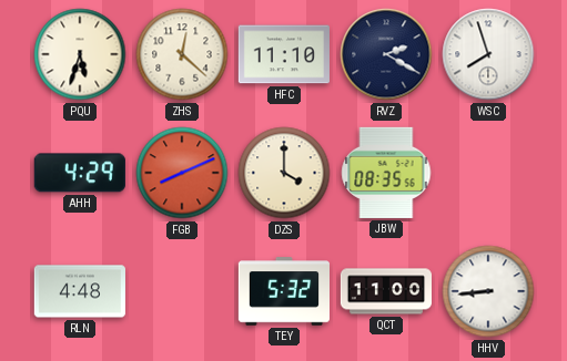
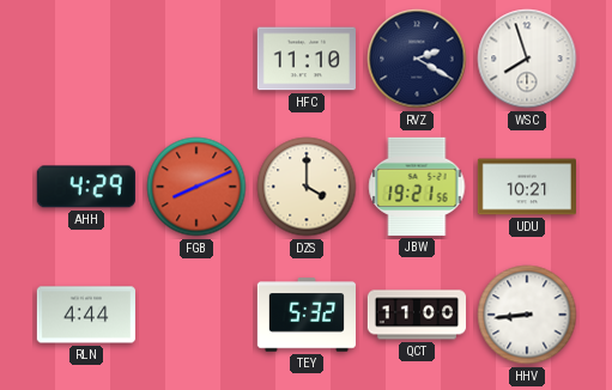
PQU: 5:33 -> none (80, 54)
ZHS: 12:22 -> none (182, 54)
JBW: 08:35 -> 19:21 (417, 187)
UDU: none -> 10:21 (526, 187)
RLN: 4:48 -> 4:44 (86, 315)
